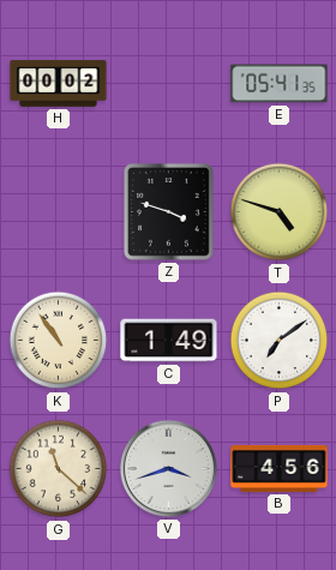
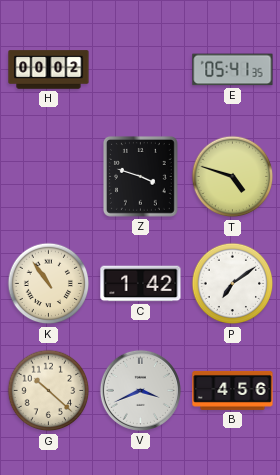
C: 1:49 -> 1:42 (141, 284)
G: 11:22 -> 10:22 (49, 391)
V: 3:42 -> 3:41 (140, 390)
